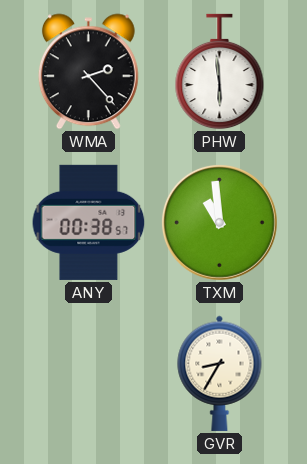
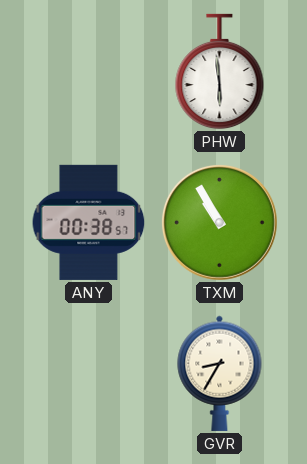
WMA: 2:23 -> none (88, 72)
TXM: 10:59 -> 10:55 (219, 222)
